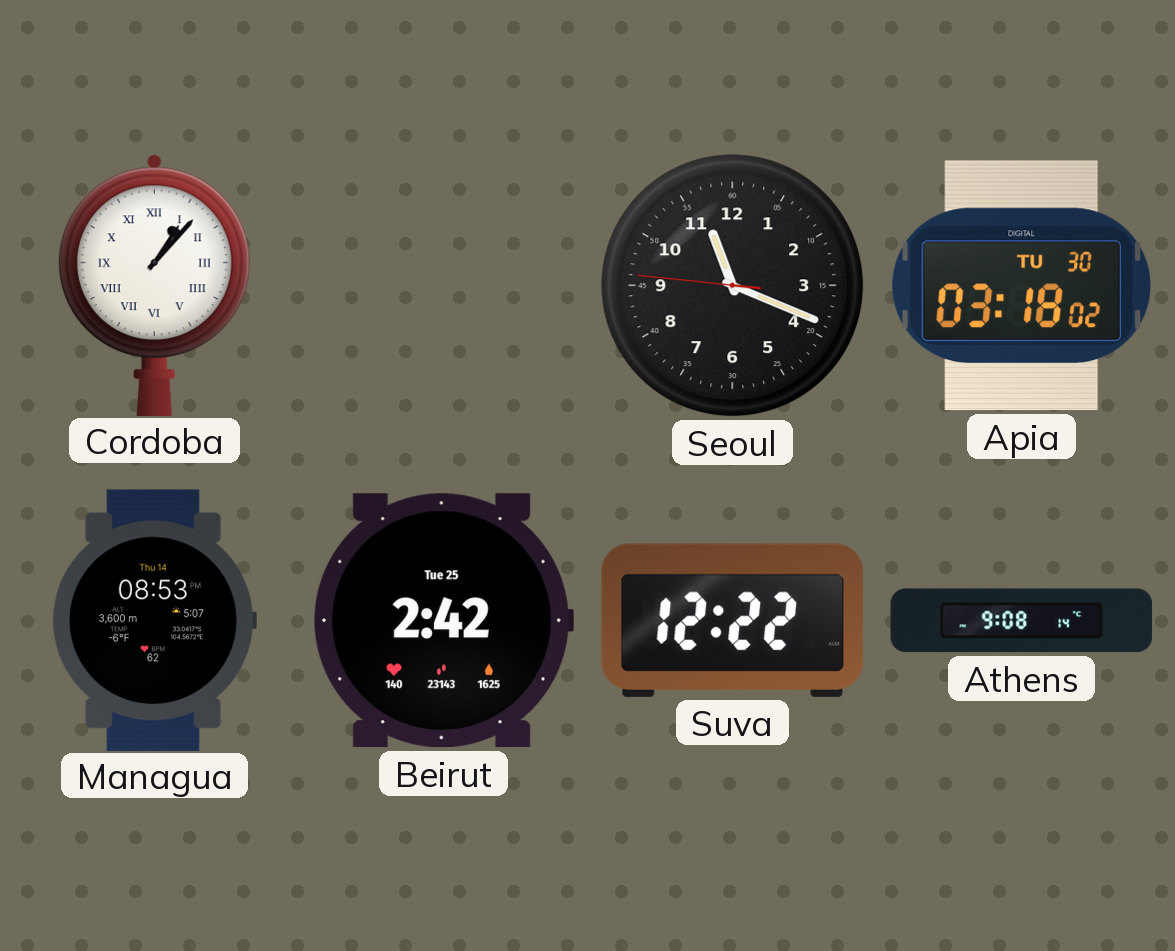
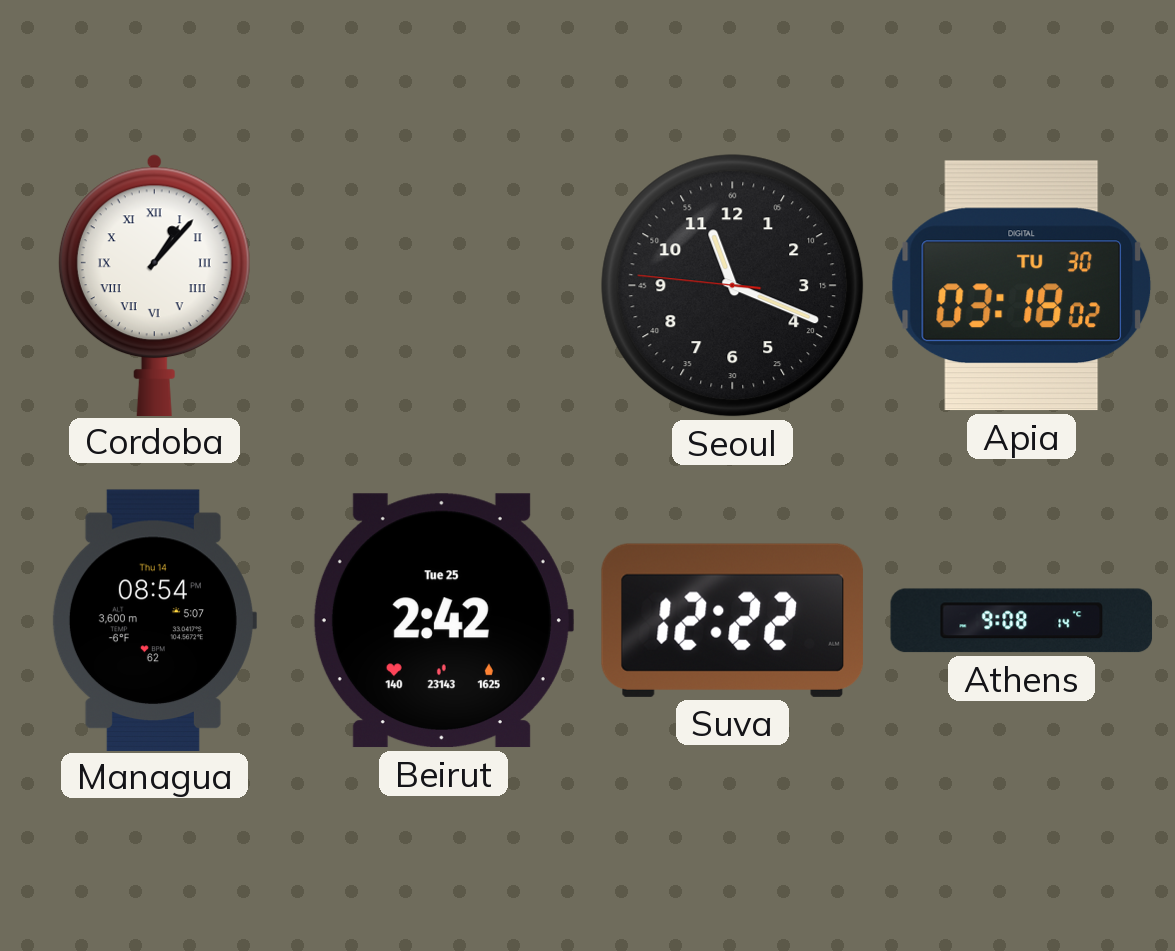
Managua: 08:53 -> 08:54 (154, 620)
